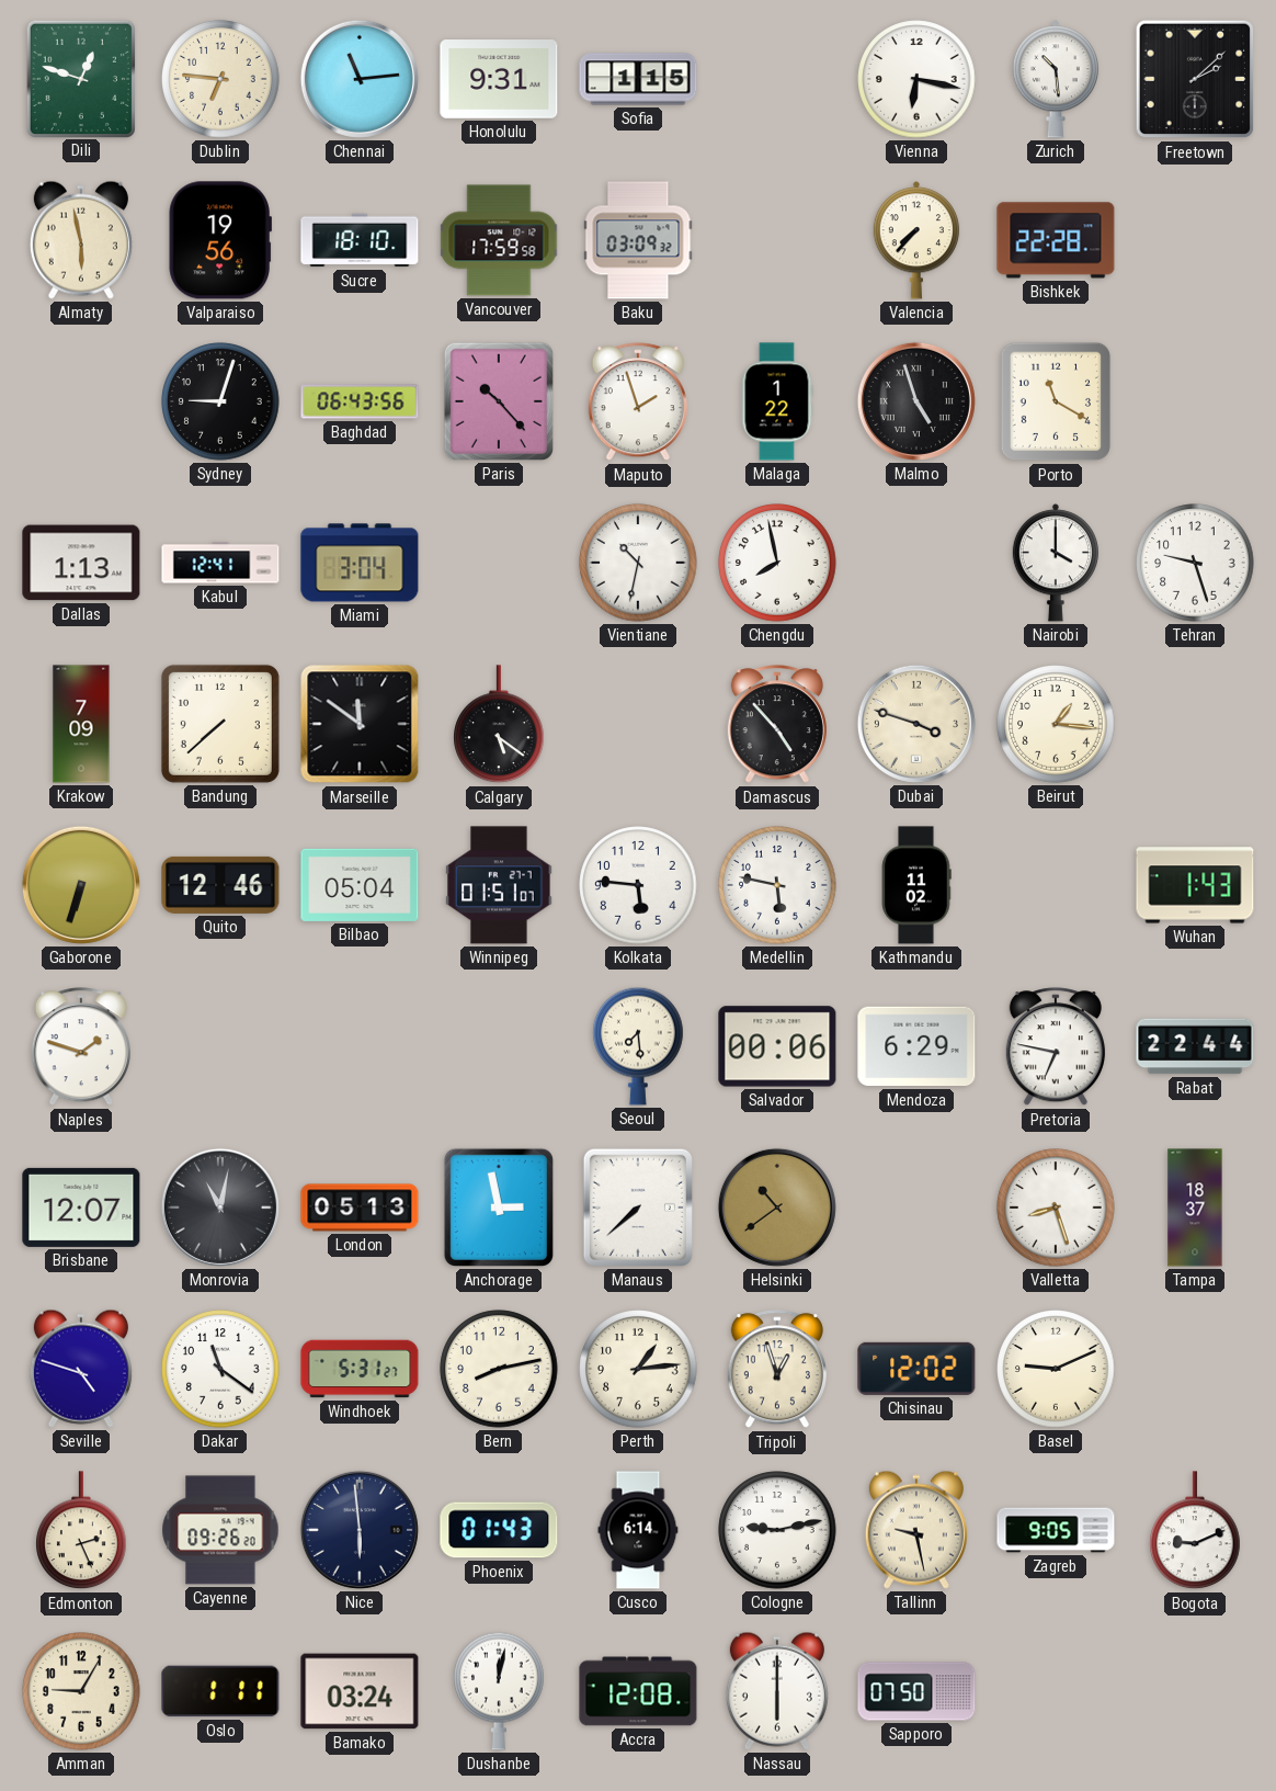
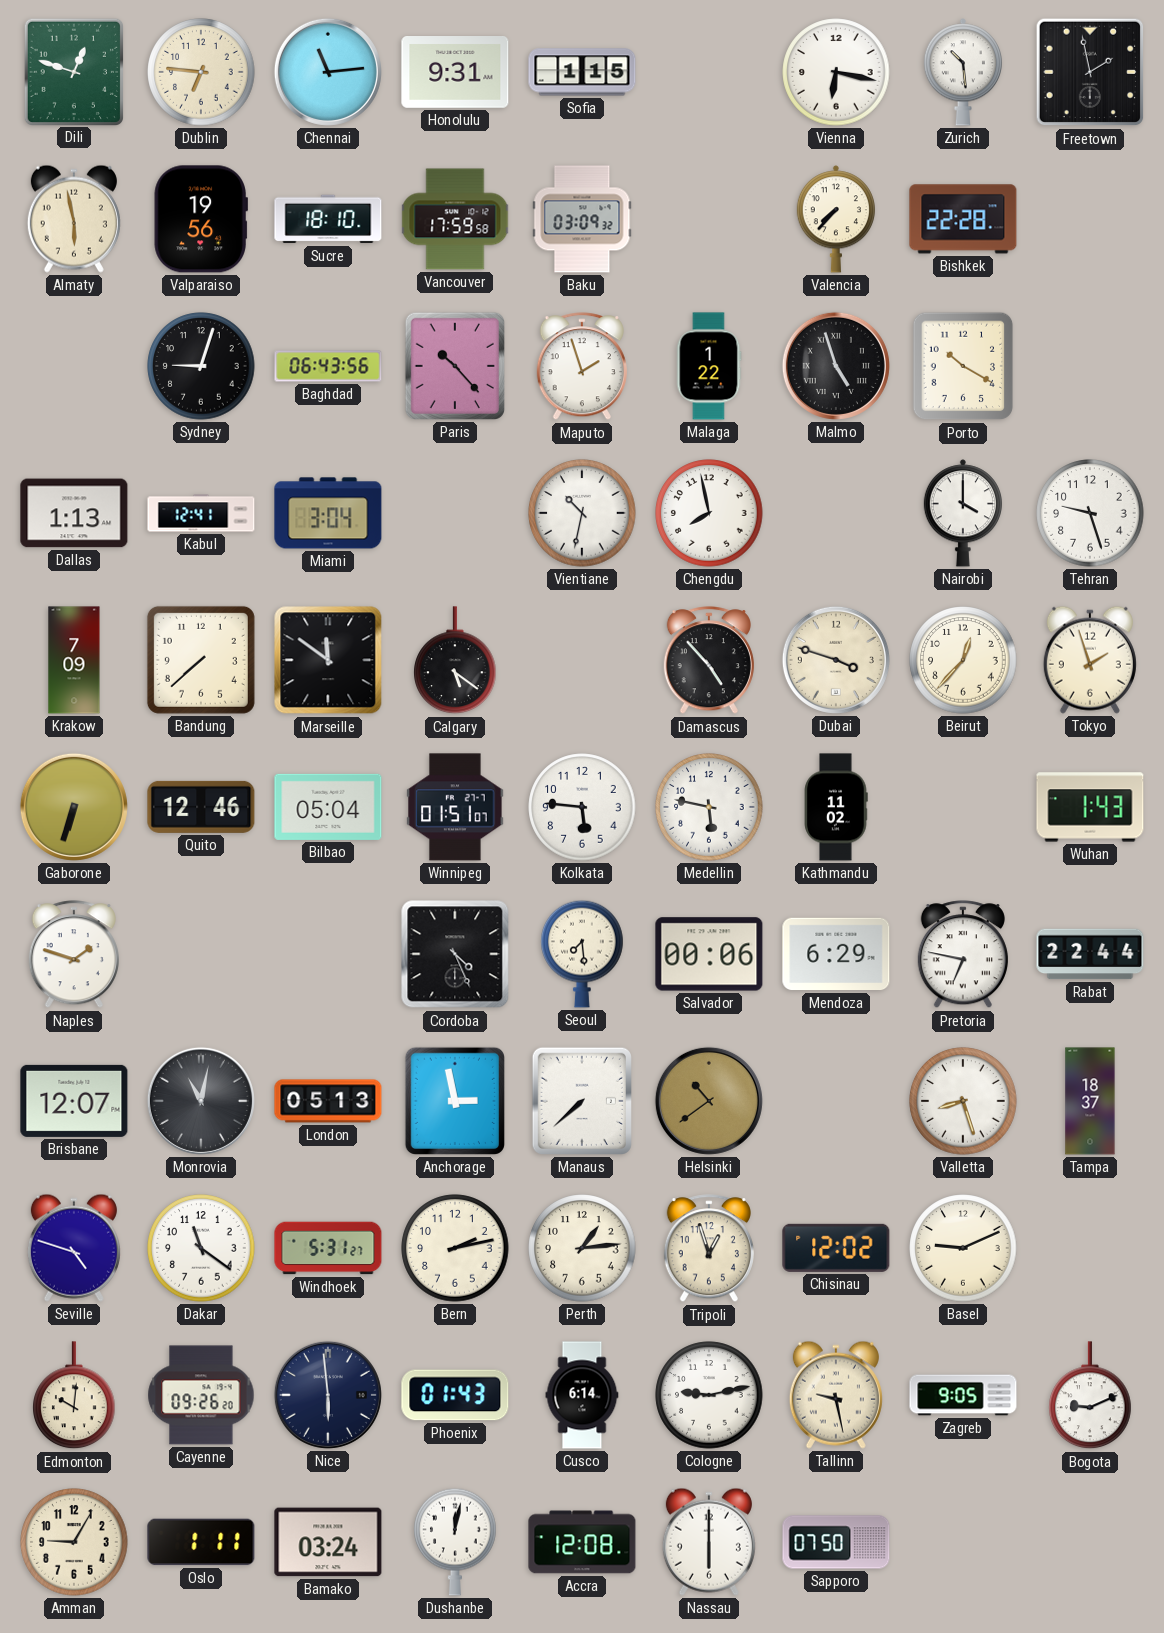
Freetown: 2:08 -> 1:58 (1090, 72)
Porto: 11:20 -> 10:20 (963, 366)
Beirut: 1:16 -> 12:37 (963, 660)
Tokyo: none -> 1:57 (1090, 660)
Cordoba: none -> 4:26 (455, 954)
Bern: 8:13 -> 2:13 (455, 1248)
Edmonton: 2:26 -> 10:01 (74, 1396)
